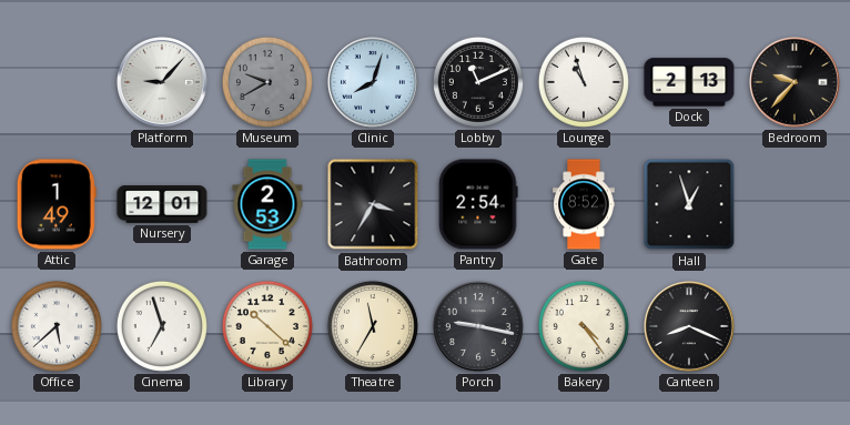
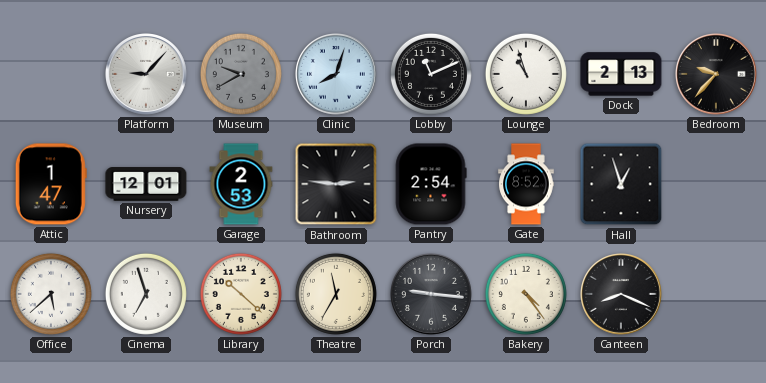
Attic: 1:49 -> 1:47 (51, 184)
Bathroom: 3:35 -> 2:46 (336, 184)
Porch: 9:17 -> 9:16 (432, 295)
